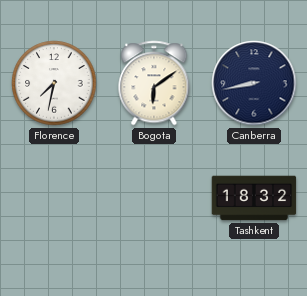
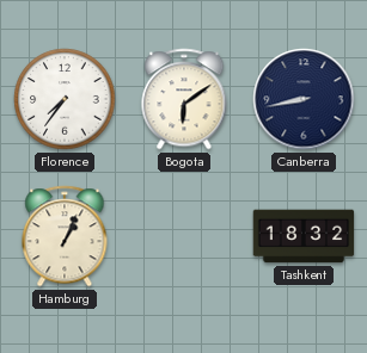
Florence: 7:32 -> 7:36 (65, 99)
Hamburg: none -> 1:04 (65, 236)
